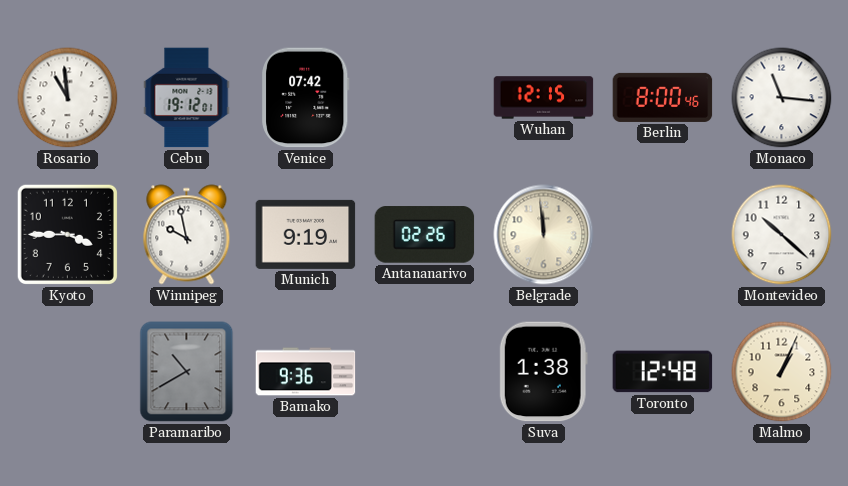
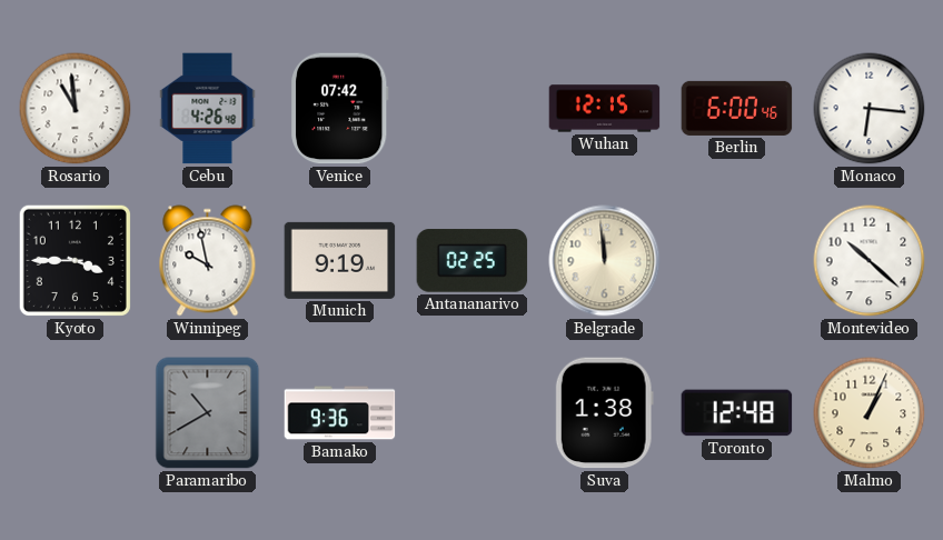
Cebu: 19:12 -> 4:26 (208, 109)
Berlin: 8:00 -> 6:00 (737, 108)
Monaco: 11:16 -> 6:16 (870, 109)
Antananarivo: 02:26 -> 02:25 (473, 261)
